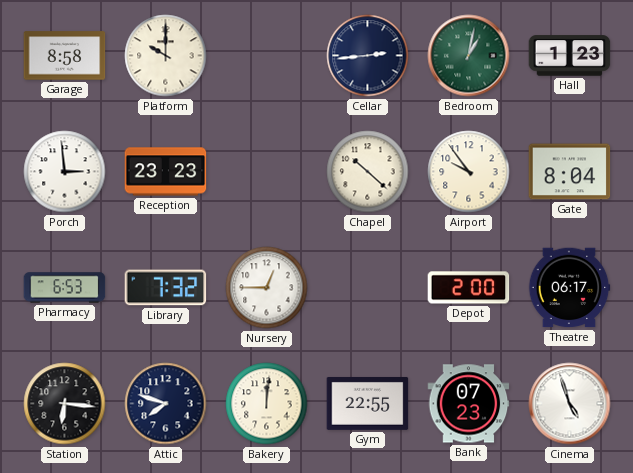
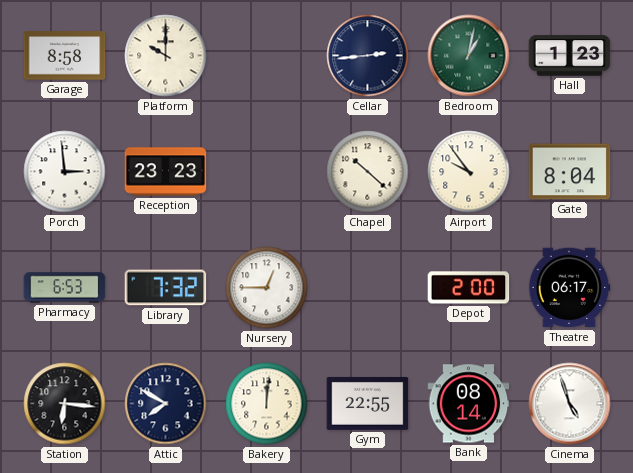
Attic: 7:48 -> 7:50 (166, 404)
Bank: 07:23 -> 08:14 (469, 404)
